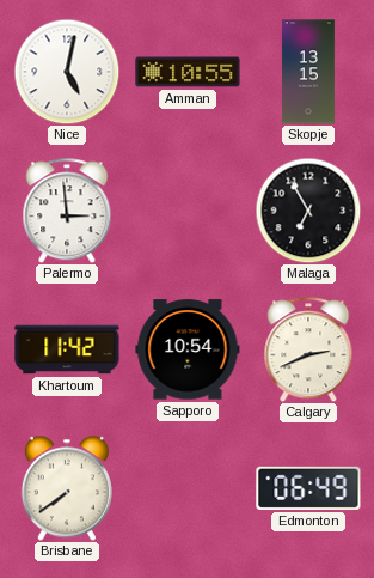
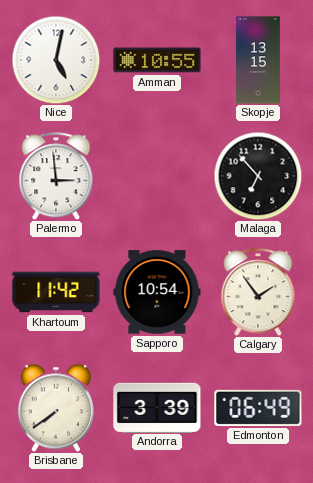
Malaga: 6:55 -> 6:53 (258, 176)
Calgary: 2:41 -> 1:54 (258, 292)
Andorra: none -> 3:39 (157, 407)
